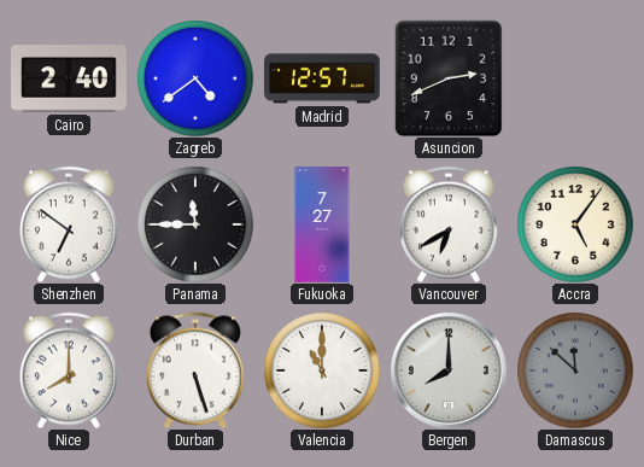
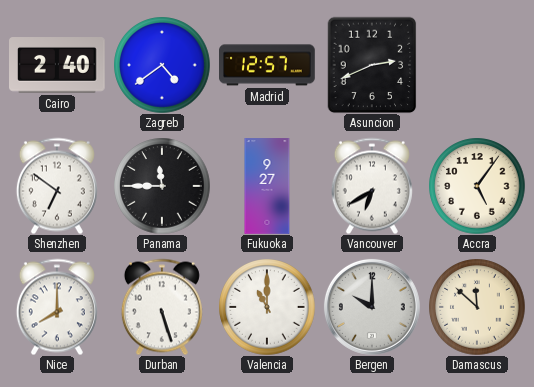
Fukuoka: 7:27 -> 9:27 (267, 186)
Bergen: 8:00 -> 10:00 (372, 307)
Damascus dial: grey -> cream (477, 307)
